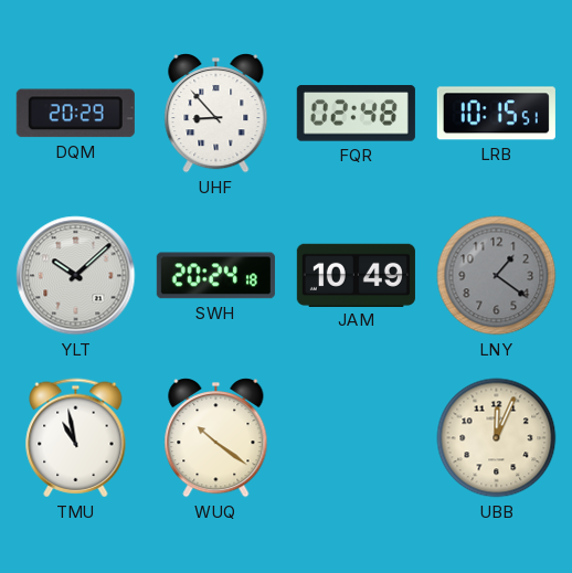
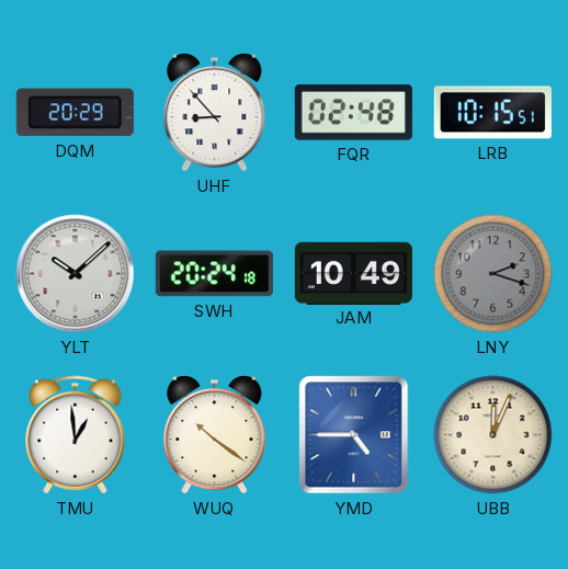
LNY: 1:21 -> 2:18 (493, 274)
TMU: 10:58 -> 12:59 (76, 435)
YMD: none -> 4:45 (354, 435)
